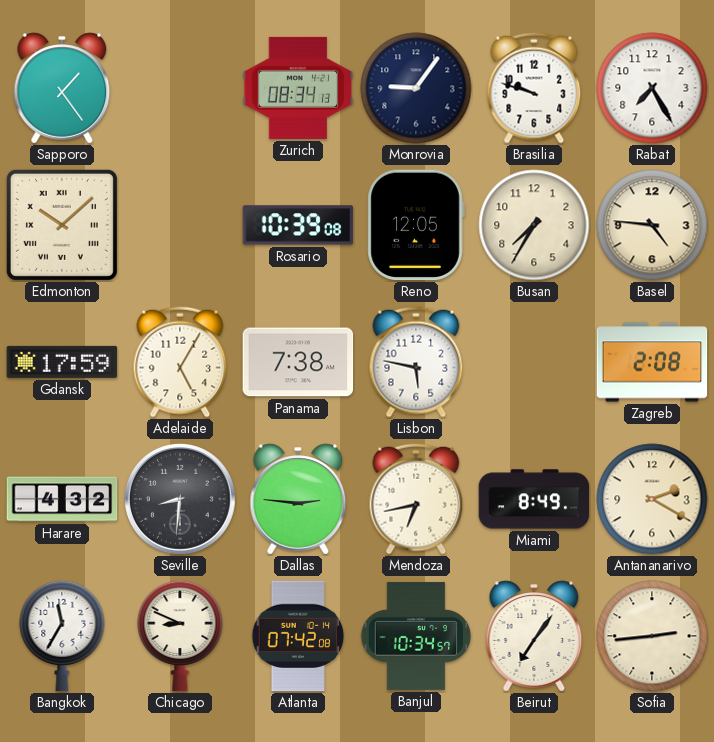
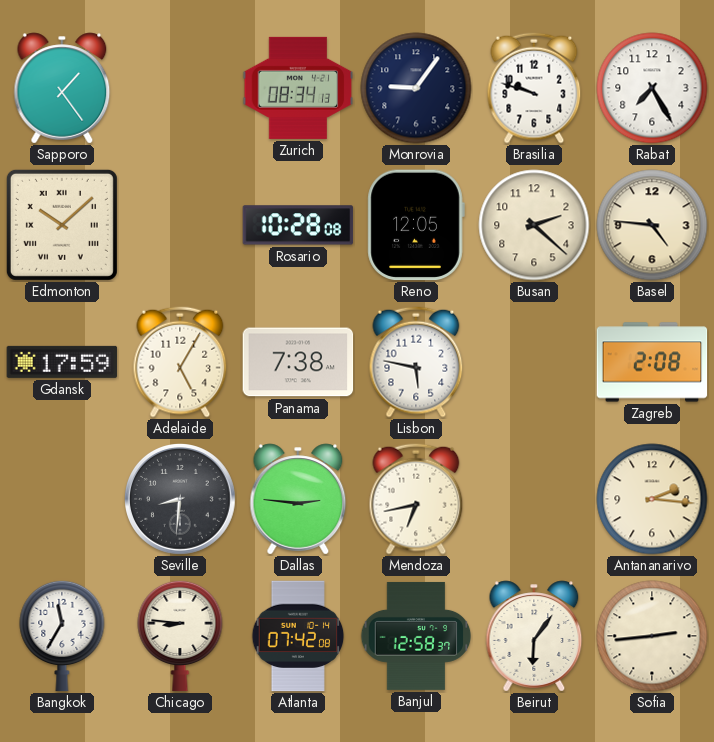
Rosario: 10:39 -> 10:28 (298, 225)
Busan: 7:35 -> 2:22 (534, 225)
Harare: 4:32 -> none (62, 499)
Miami: 8:49 -> none (534, 499)
Antananarivo: 2:20 -> 2:16 (652, 499)
Chicago: 8:49 -> 8:46 (180, 636)
Banjul: 10:34 -> 12:58 (416, 636)
Beirut: 7:06 -> 6:06 (534, 636)
